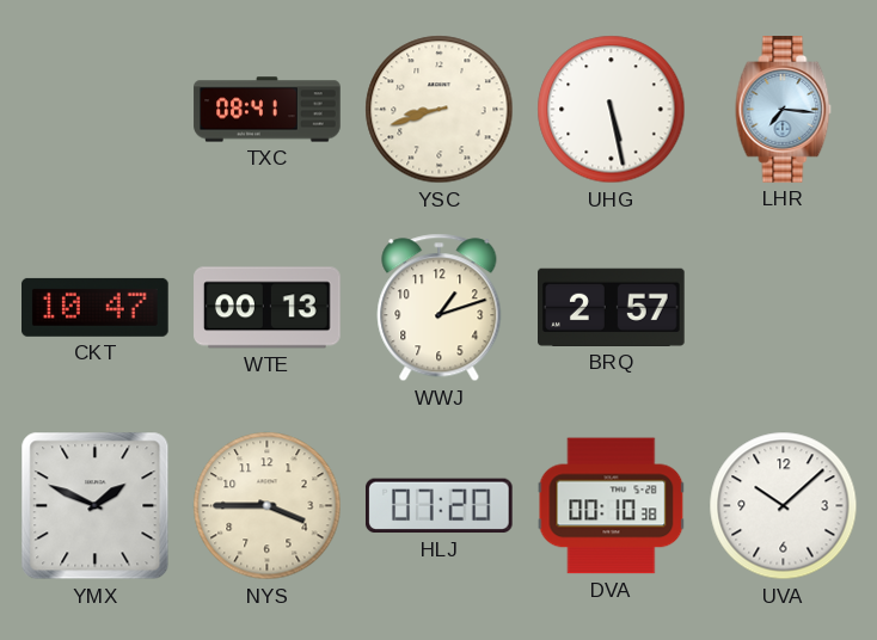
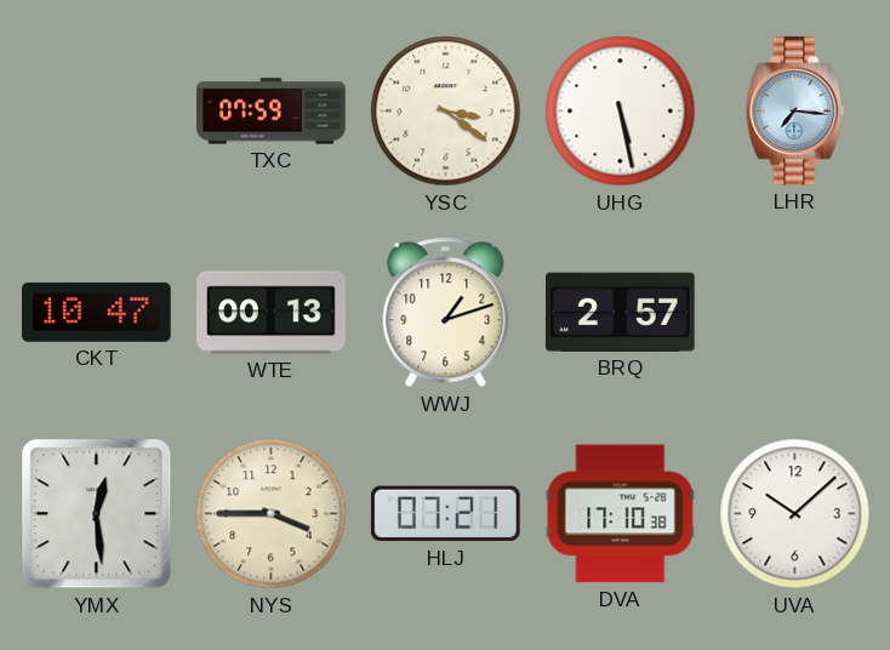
TXC: 08:41 -> 07:59 (272, 112)
YSC: 8:42 -> 3:21 (446, 112)
YMX: 1:49 -> 12:29 (97, 514)
HLJ: 07:20 -> 07:21 (446, 514)
DVA: 00:10 -> 17:10 (621, 514)
